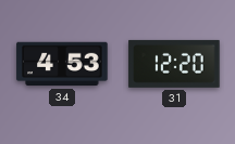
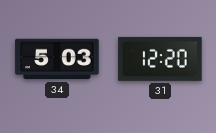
34: 4:53 -> 5:03 (57, 59)
